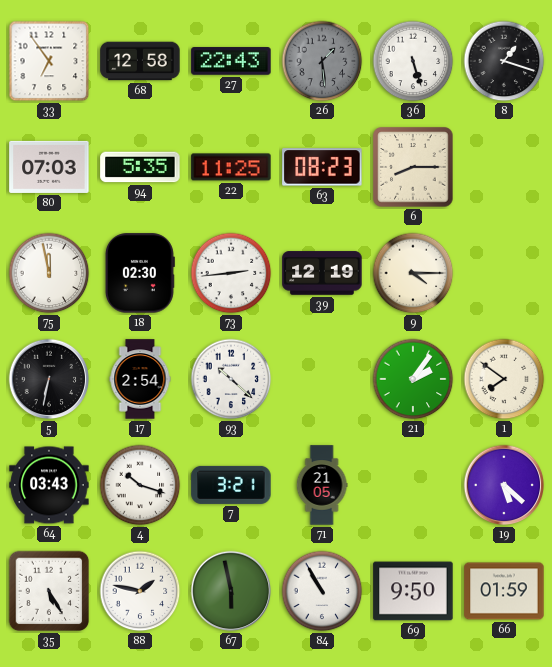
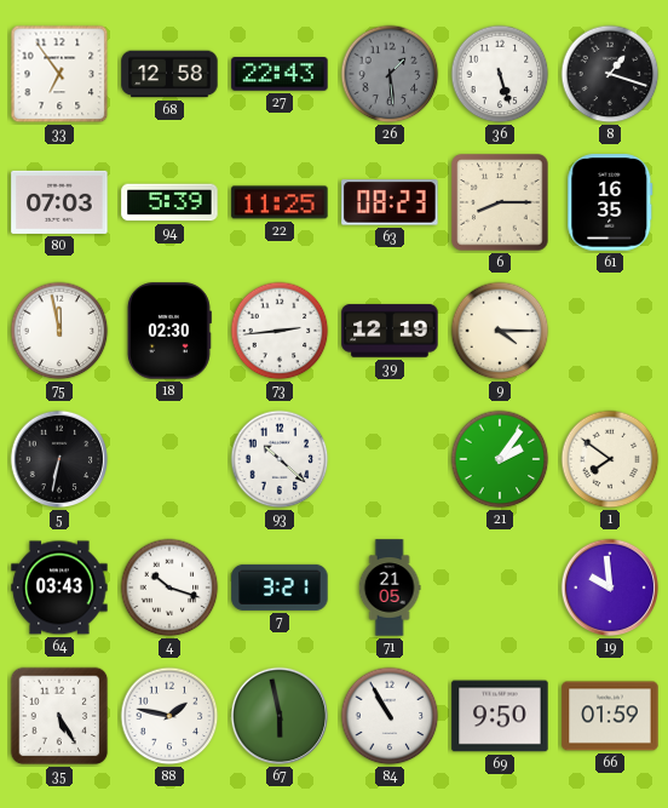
94: 5:35 -> 5:39 (169, 202)
61: none -> 16:35 (610, 202)
17: 2:54 -> none (140, 379)
19: 5:22 -> 9:59 (610, 588)
